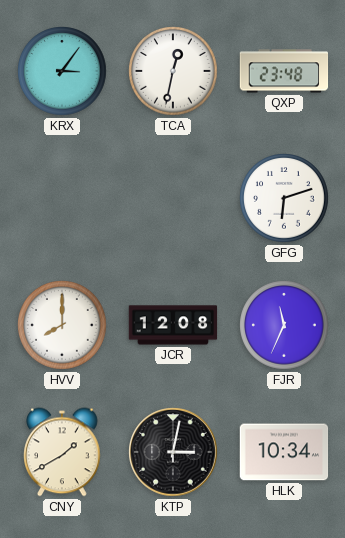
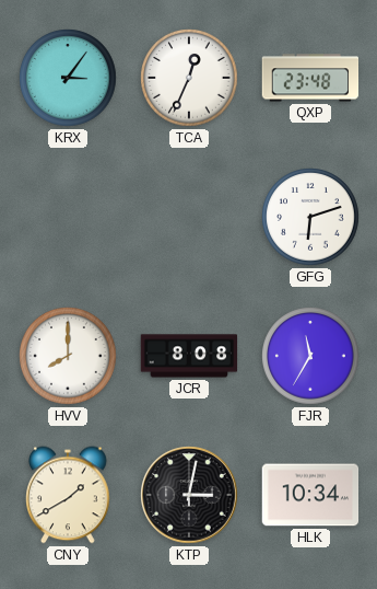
TCA: 12:32 -> 12:34 (189, 78)
JCR: 12:08 -> 8:08 (189, 356)
FJR: 11:34 -> 11:35 (310, 356)
